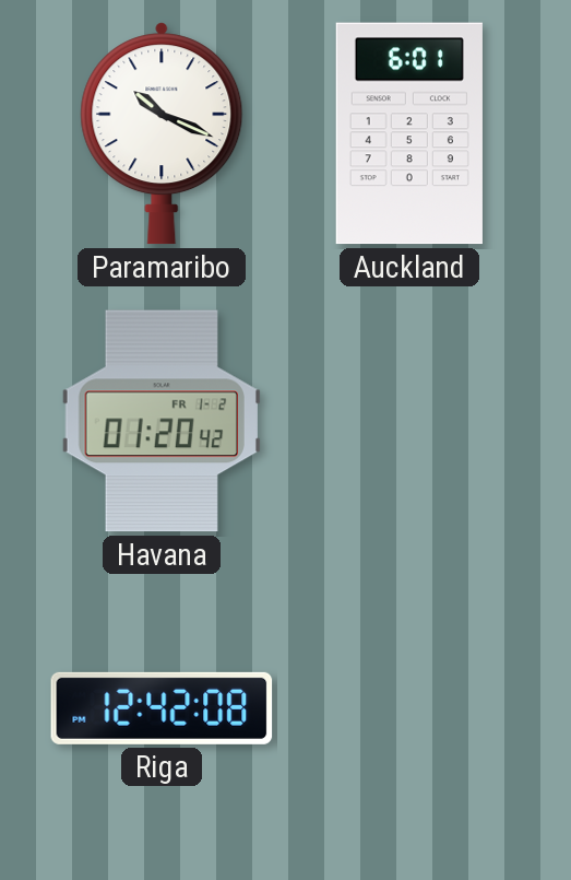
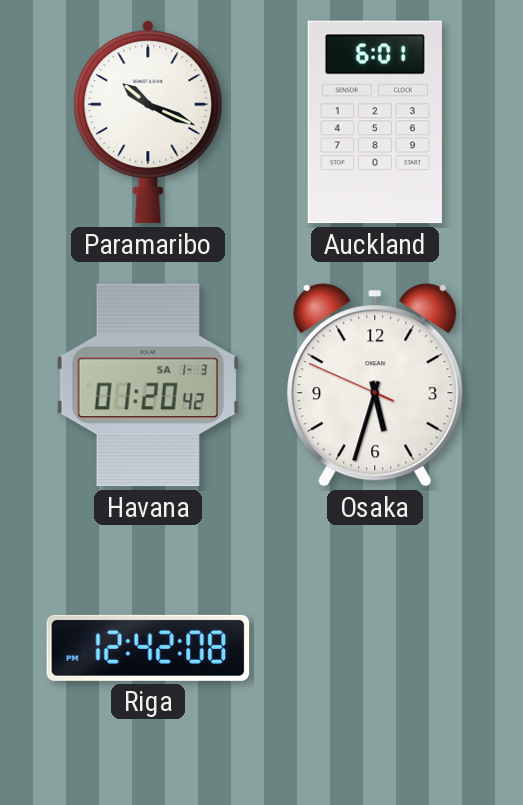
Havana date: FR 1-2 -> SA 1-3 (148, 385)
Osaka: none -> 5:32 (375, 385)
